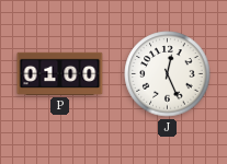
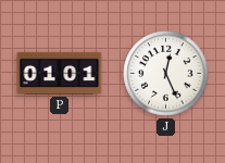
P: 01:00 -> 01:01 (60, 73)
